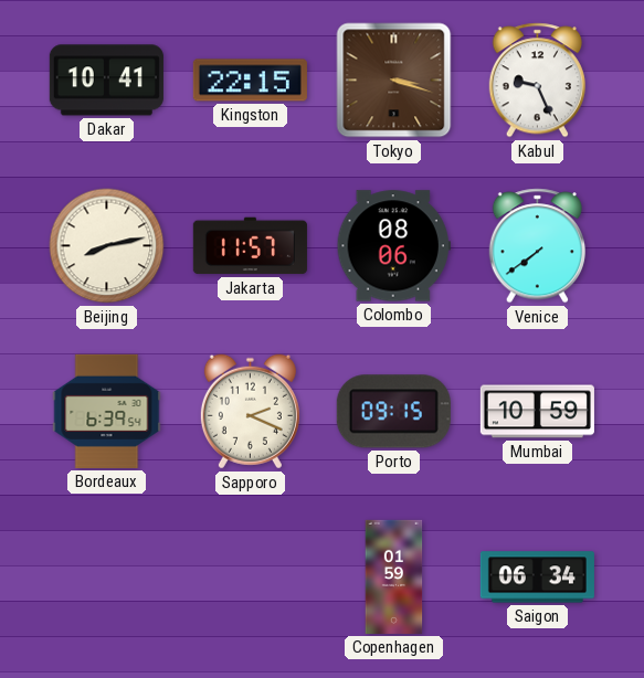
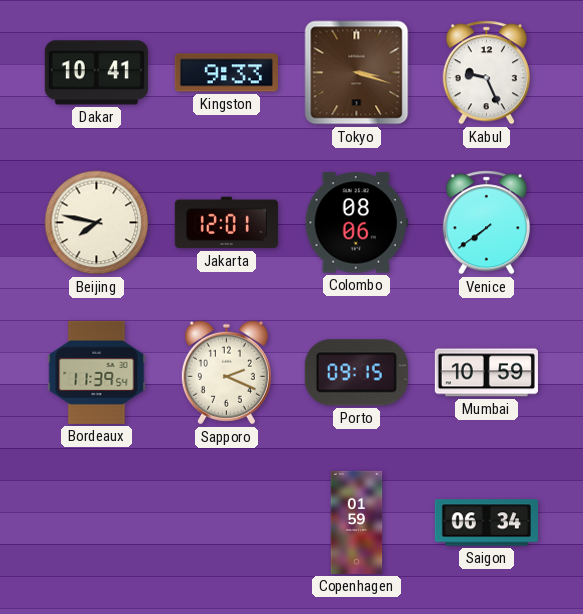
Kingston: 22:15 -> 9:33 (226, 73)
Beijing: 8:13 -> 7:47 (97, 223)
Jakarta: 11:57 -> 12:01 (226, 223)
Bordeaux: 6:39 -> 11:39 (97, 372)
